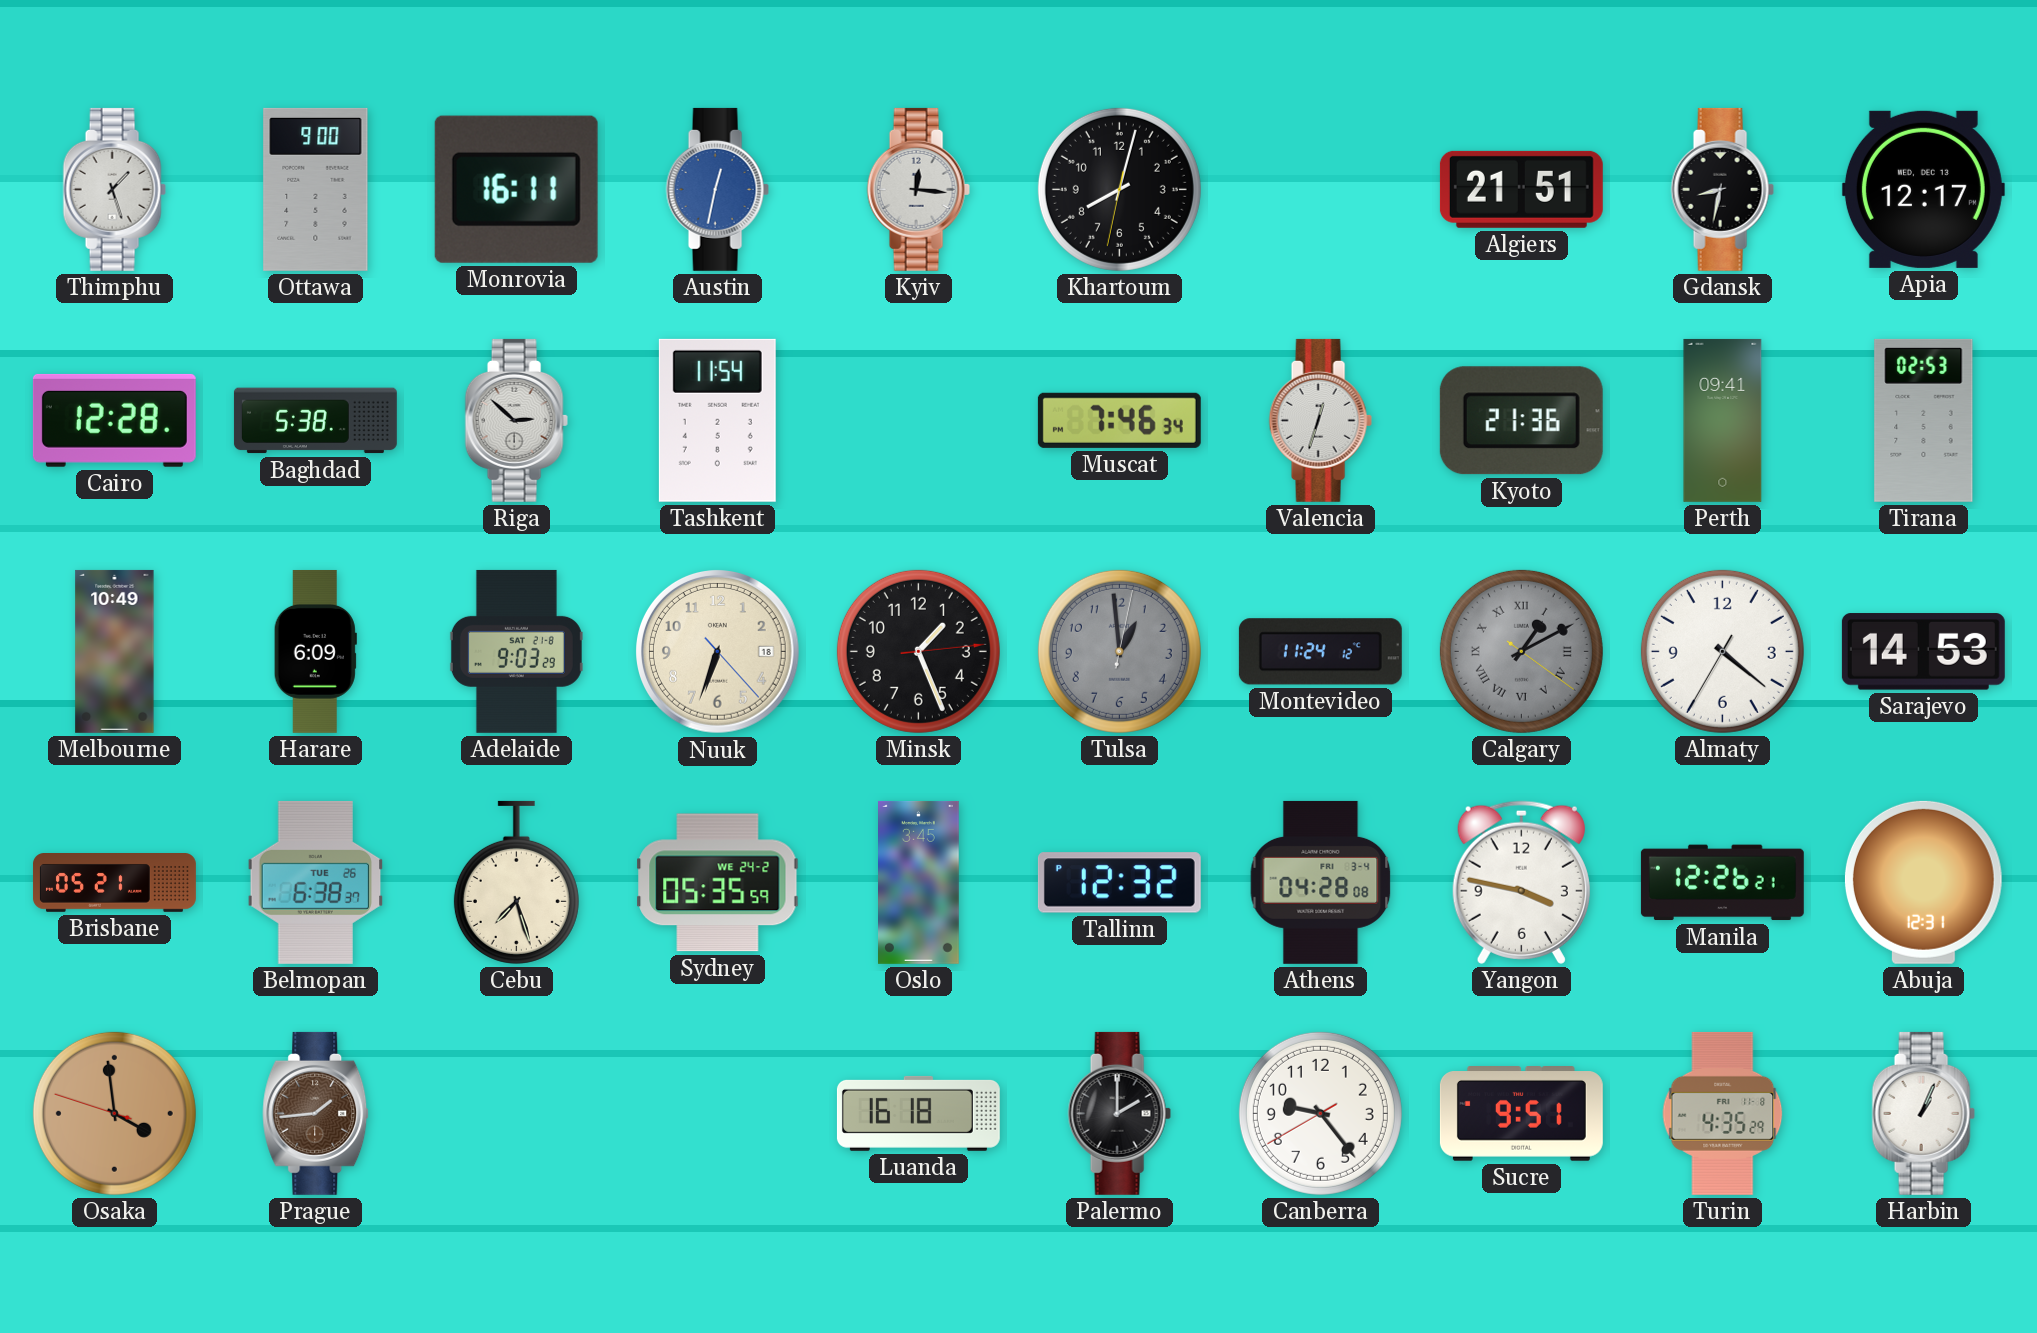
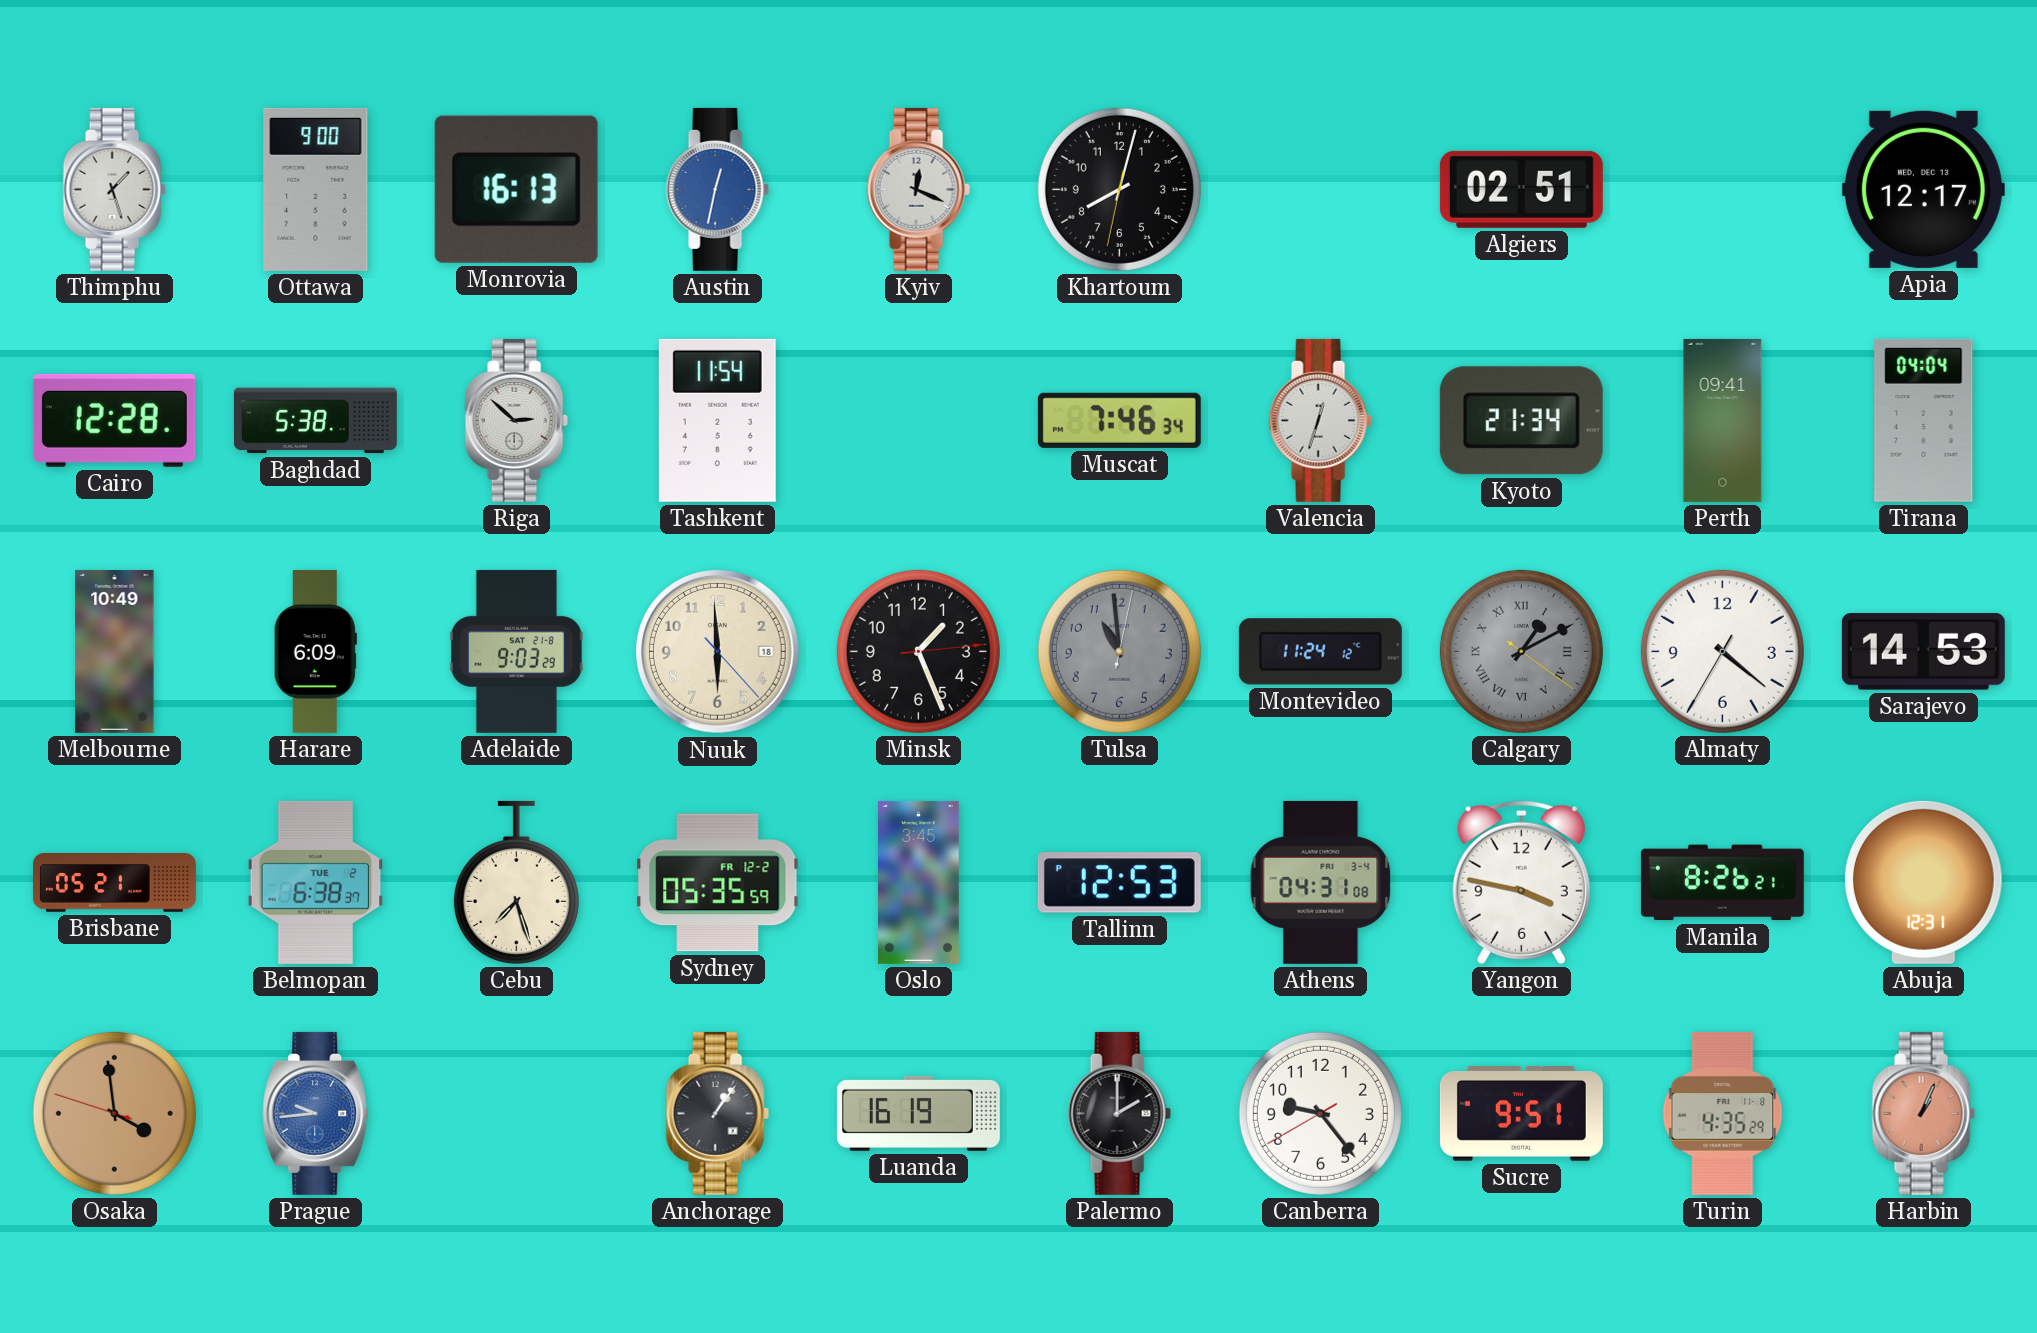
Monrovia: 16:11 -> 16:13 (516, 189)
Kyiv: 12:16 -> 12:19 (918, 189)
Algiers: 21:51 -> 02:51 (1521, 189)
Gdansk: 8:32 -> none (1722, 189)
Kyoto: 21:36 -> 21:34 (1521, 421)
Tirana: 02:53 -> 04:04 (1924, 420)
Nuuk: 6:33 -> 5:59 (718, 652)
Tulsa: 12:59 -> 10:59 (1119, 651)
Belmopan date: TUE 26 -> TUE 2 (316, 882)
Sydney date: WE 24-2 -> FR 12-2 (718, 883)
Tallinn: 12:32 -> 12:53 (1119, 883)
Athens: 04:28 -> 04:31 (1321, 882)
Manila: 12:26 -> 8:26 (1722, 883)
Prague: 1:44 -> 9:44 (316, 1113)
Prague dial: brown -> blue (316, 1113)
Anchorage: none -> 1:06 (717, 1113)
Luanda: 16:18 -> 16:19 (918, 1113)
Harbin dial: white -> salmon (1923, 1113)
